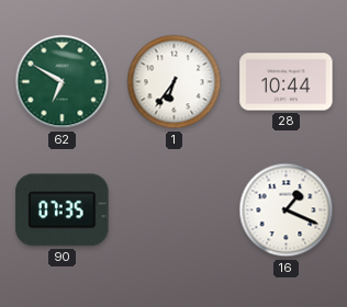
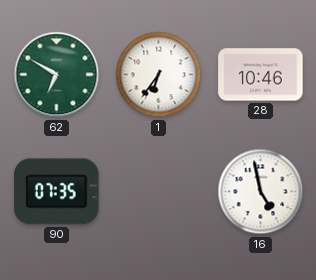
28: 10:44 -> 10:46 (261, 75)
16: 1:19 -> 4:58 (261, 192)
